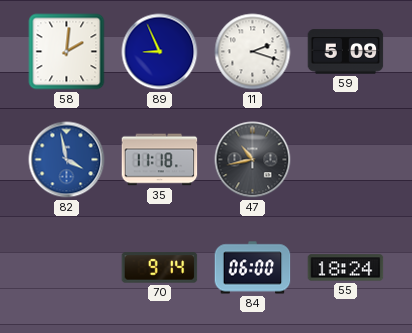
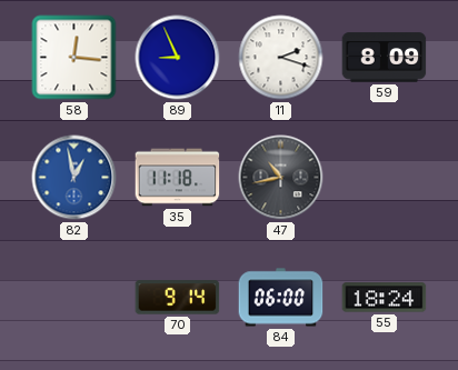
58: 2:01 -> 12:16 (74, 58)
59: 5:09 -> 8:09 (385, 58)
82: 3:58 -> 12:58 (74, 178)
